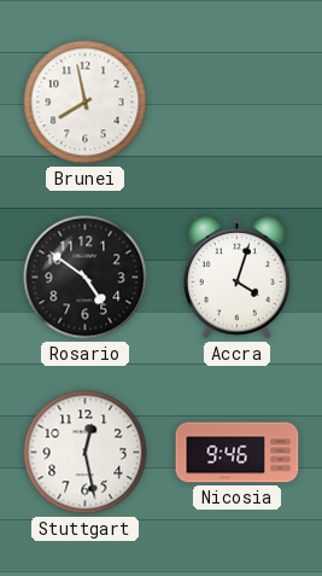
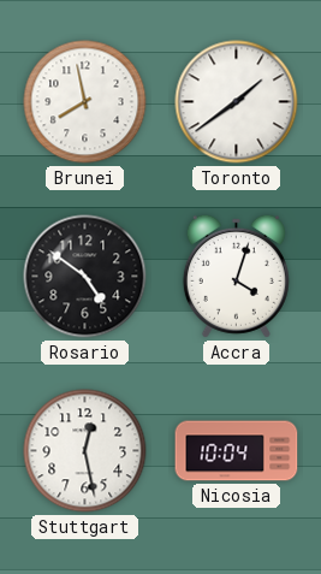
Toronto: none -> 1:39 (237, 102)
Nicosia: 9:46 -> 10:04 (237, 451)
